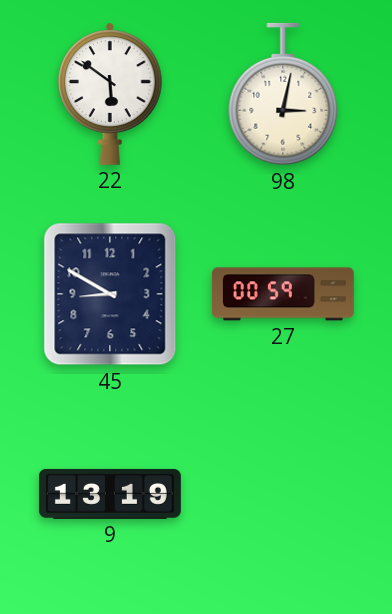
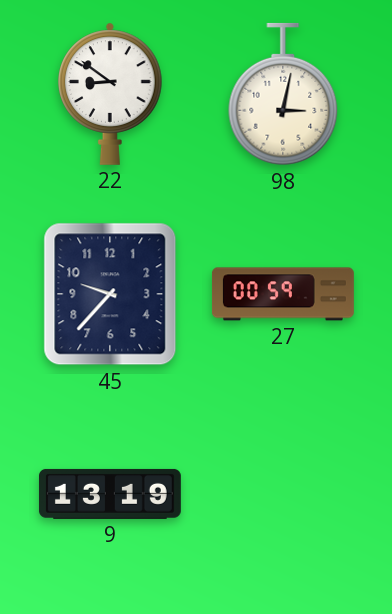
22: 5:51 -> 8:51 (110, 94)
45: 8:50 -> 9:37 (110, 294)
